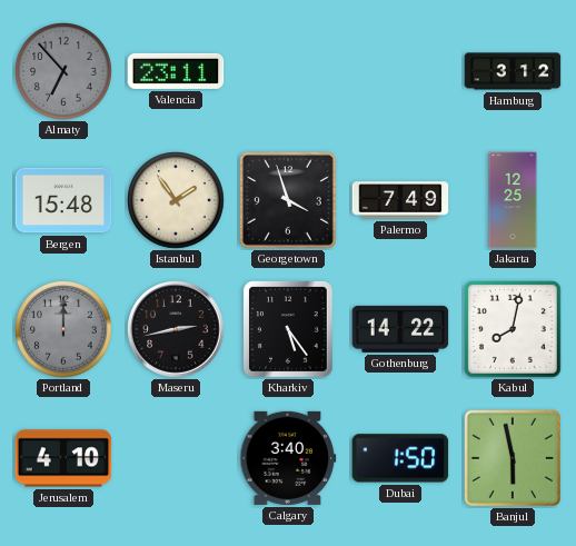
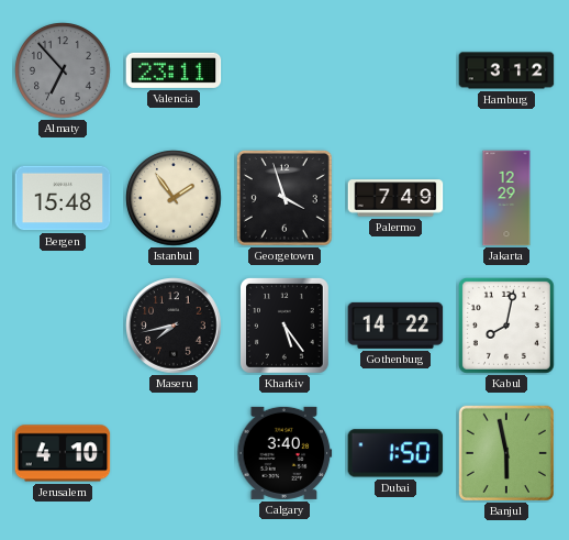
Jakarta: 12:25 -> 12:29 (506, 198)
Portland: 12:00 -> none (63, 329)
Maseru: 2:43 -> 7:43 (174, 326)
